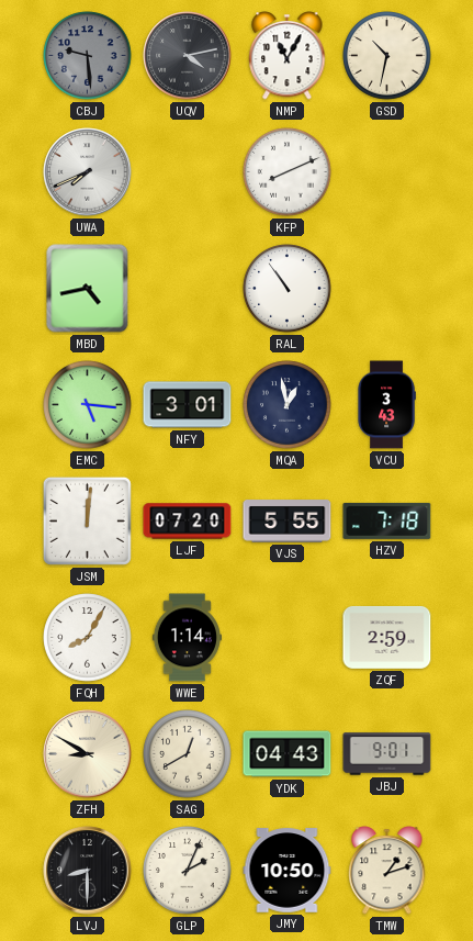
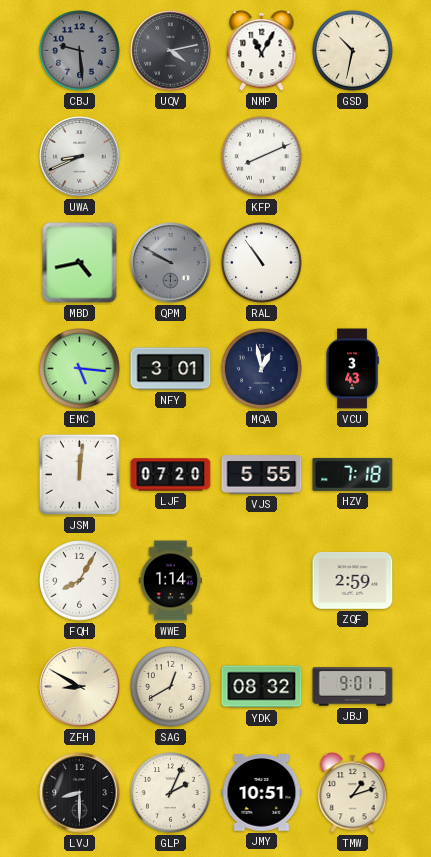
UWA: 7:41 -> 8:41 (80, 157)
QPM: none -> 9:50 (171, 263)
YDK: 04:43 -> 08:32 (262, 687)
JMY: 10:50 -> 10:51 (262, 793)
